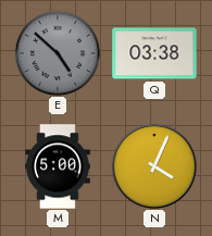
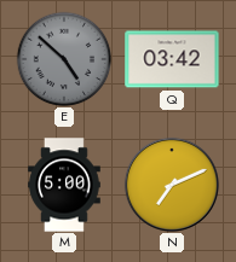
Q: 03:38 -> 03:42 (172, 59)
N: 4:04 -> 7:11 (172, 185)
